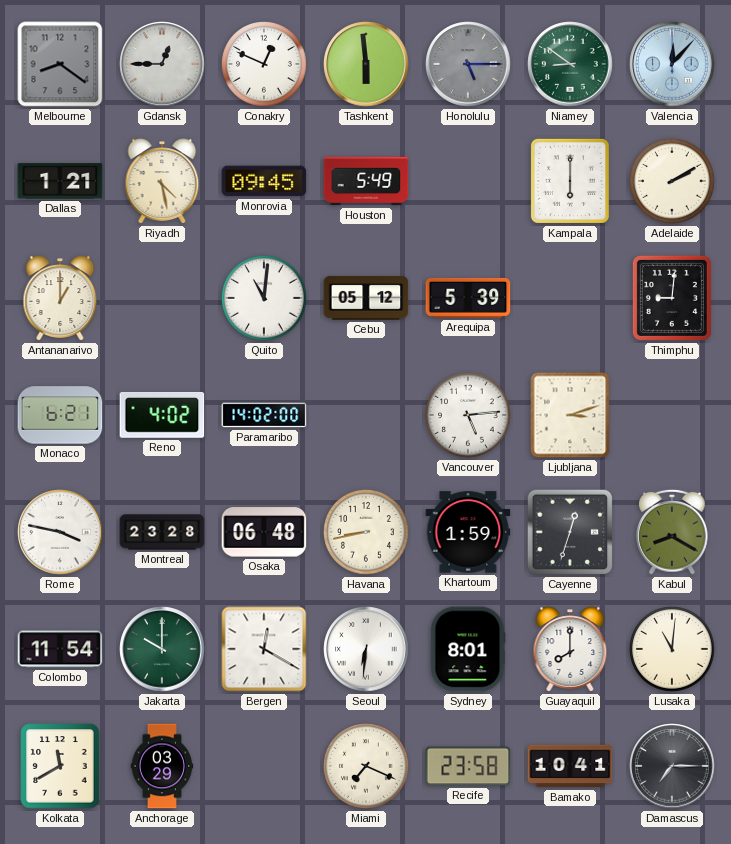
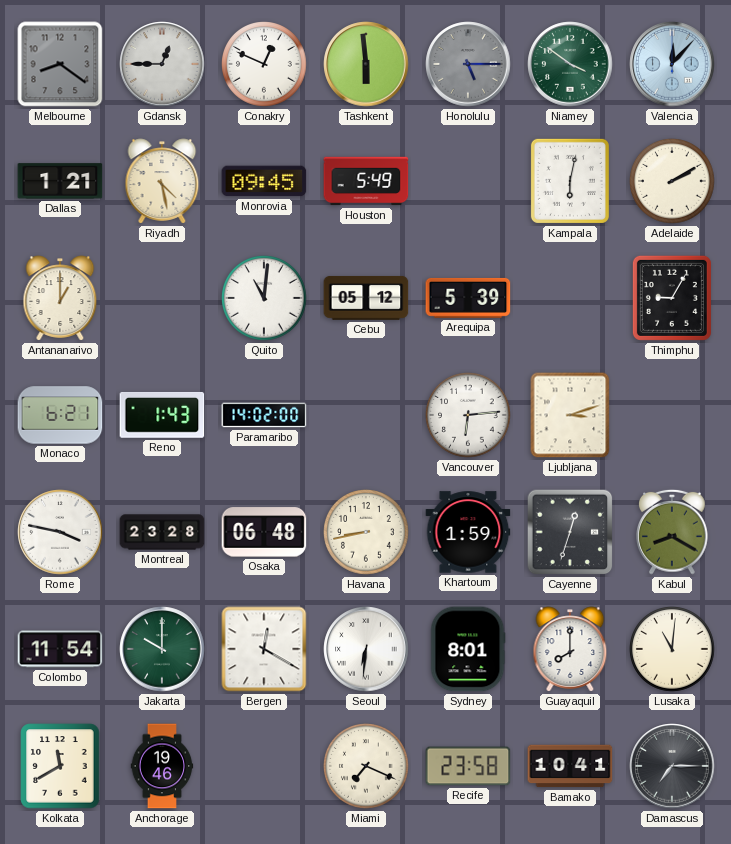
Niamey: 8:51 -> 3:51 (570, 64)
Kampala: 6:00 -> 6:02 (570, 181)
Thimphu: 9:01 -> 9:05 (672, 298)
Reno: 4:02 -> 1:43 (162, 415)
Vancouver: 5:14 -> 6:14 (468, 415)
Anchorage: 03:29 -> 19:46 (162, 766)
